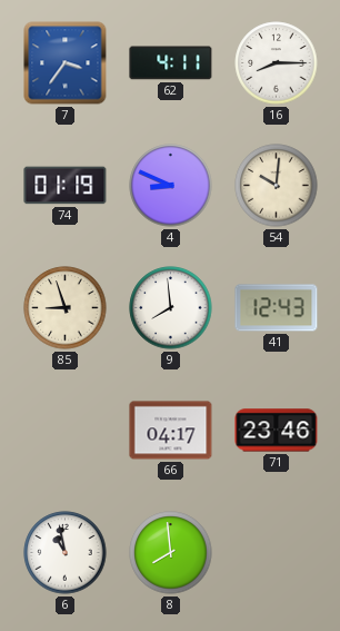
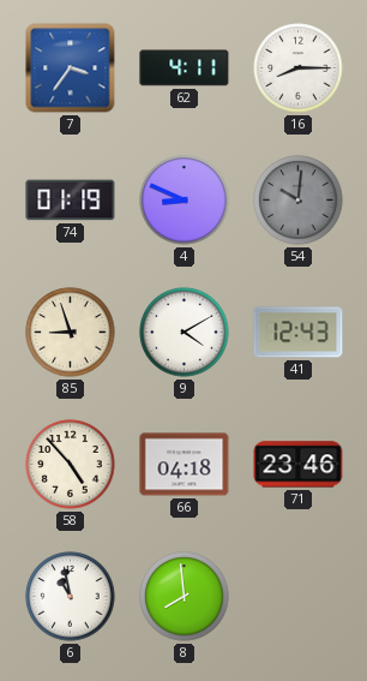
54 dial: cream -> grey (299, 201)
9: 7:59 -> 4:10 (185, 333)
58: none -> 4:53 (71, 465)
66: 04:17 -> 04:18 (185, 465)
